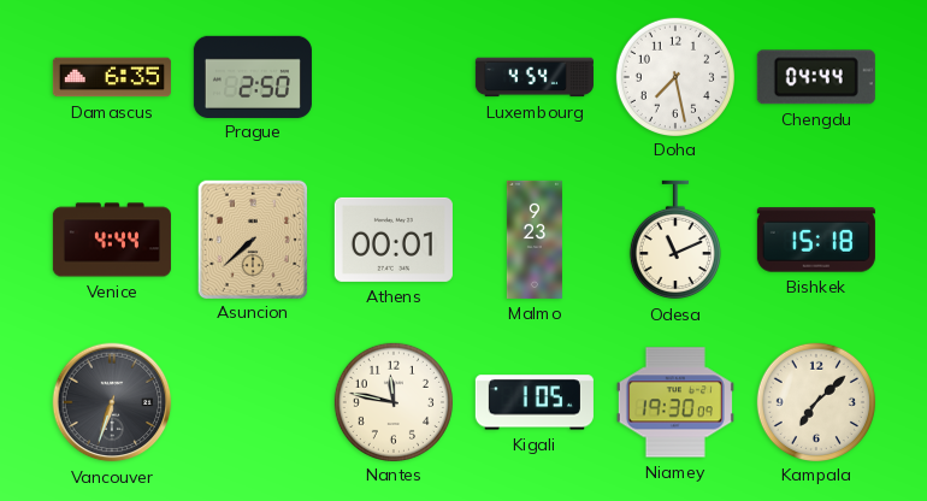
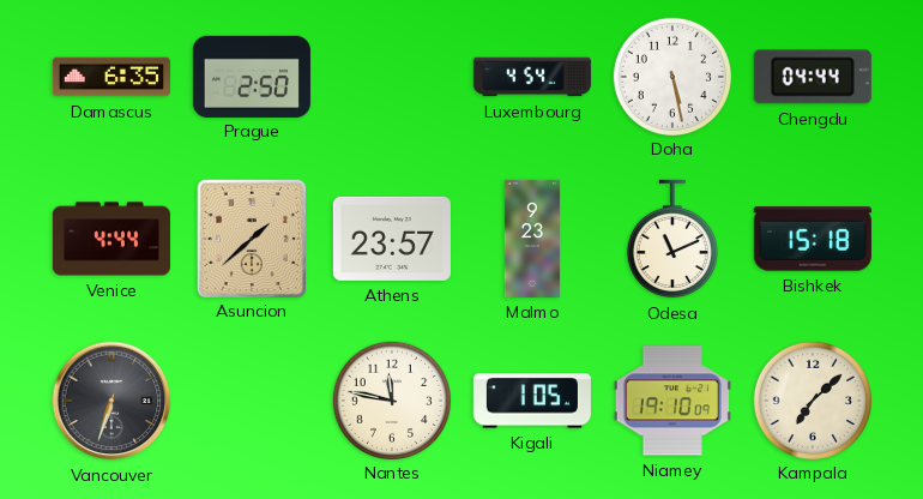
Doha: 7:28 -> 5:28 (671, 76)
Asuncion: 7:38 -> 1:38 (251, 238)
Athens: 00:01 -> 23:57 (392, 239)
Niamey: 19:30 -> 19:10 (672, 401)
